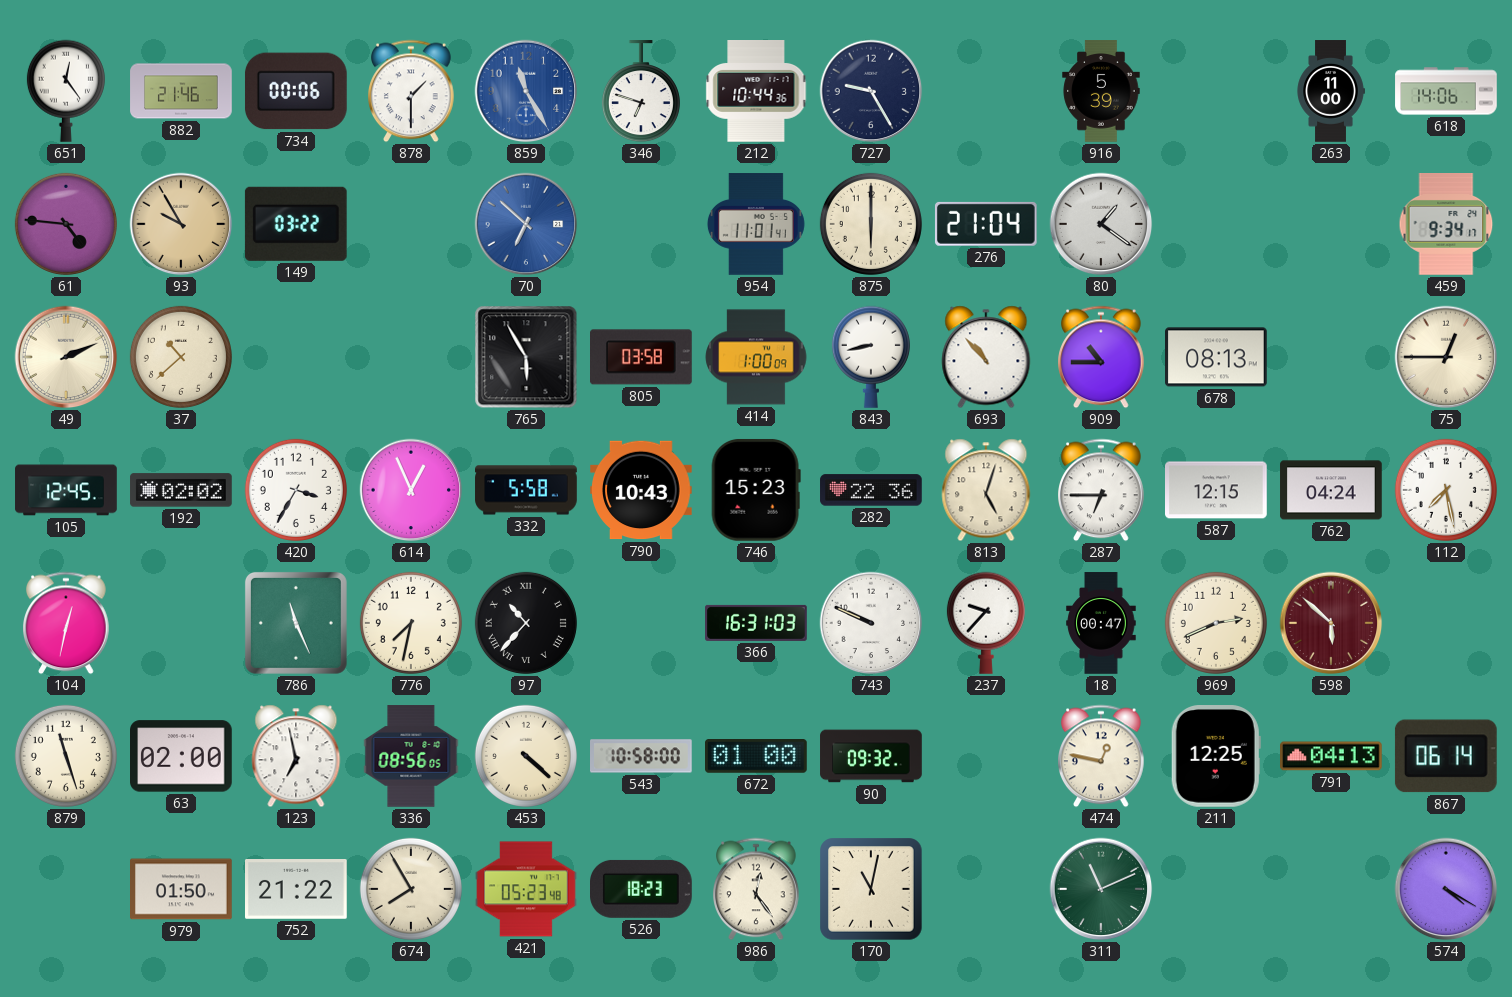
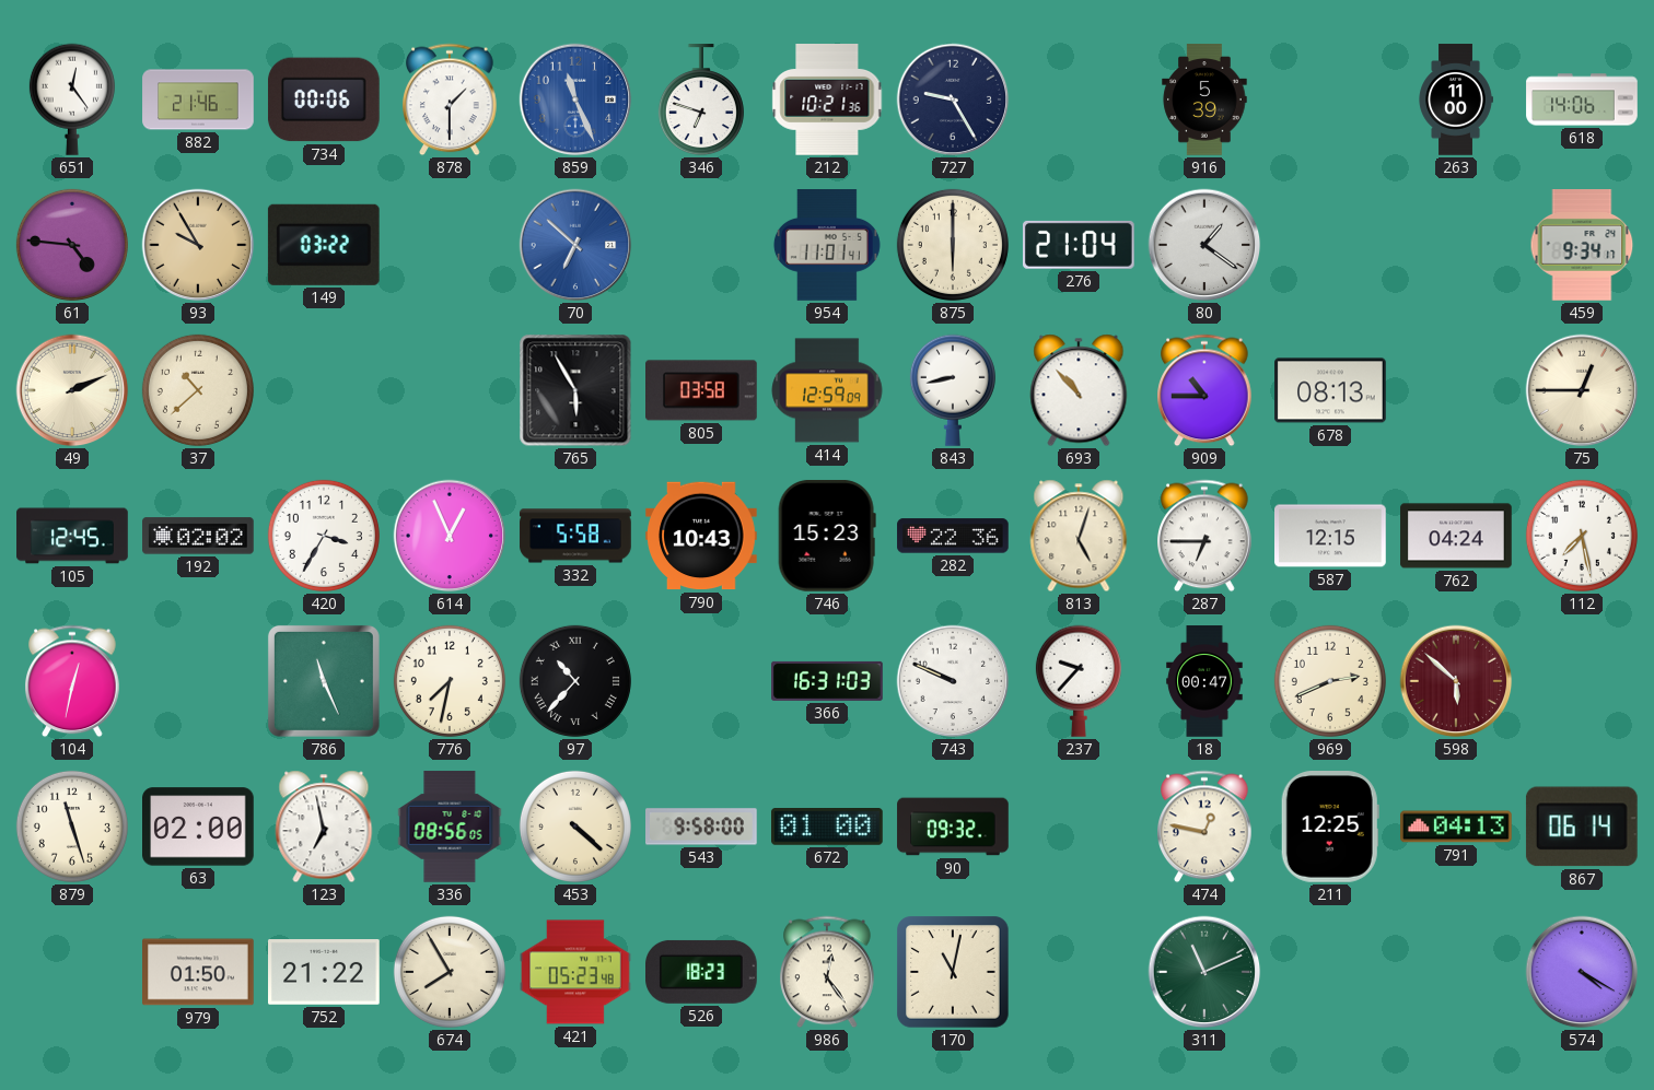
859: 11:25 -> 11:26 (575, 99)
212: 10:44 -> 10:21 (827, 99)
414: 1:00 -> 12:59 (827, 390)
543: 10:58 -> 9:58 (702, 827)
